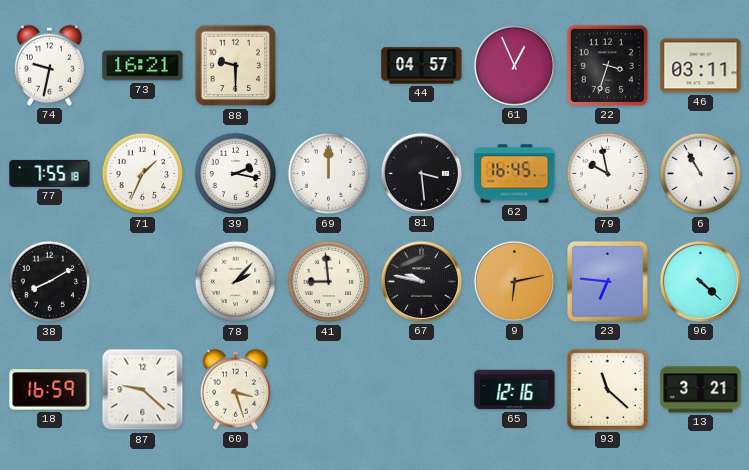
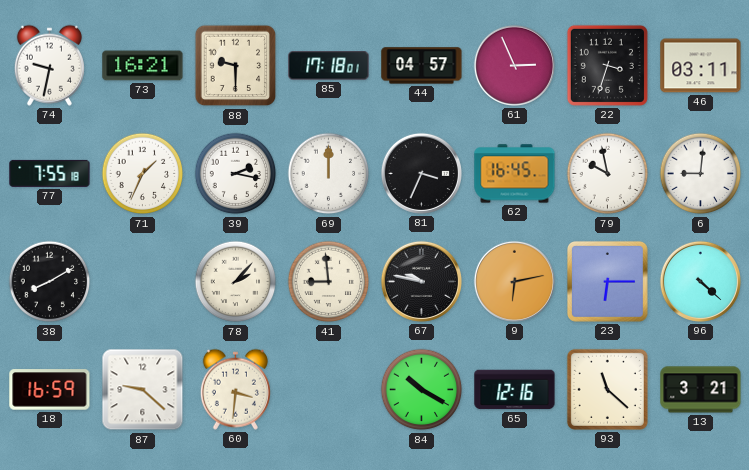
85: none -> 17:18 (329, 66)
61: 12:56 -> 2:56 (514, 65)
81: 3:29 -> 3:34 (421, 173)
6: 10:55 -> 9:01 (701, 174)
23: 6:46 -> 6:15 (608, 282)
60: 3:27 -> 3:31 (235, 389)
84: none -> 10:20 (422, 390)
